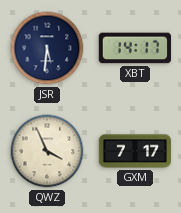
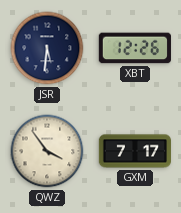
XBT: 14:17 -> 12:26 (135, 48)
QWZ: 3:56 -> 3:54 (47, 151)
